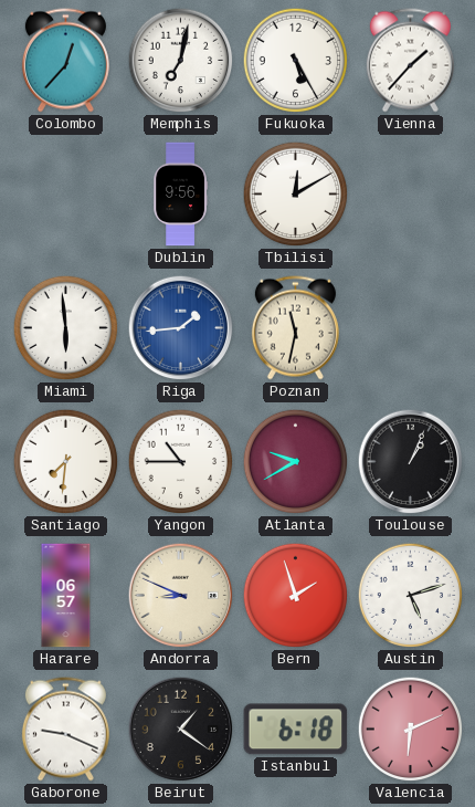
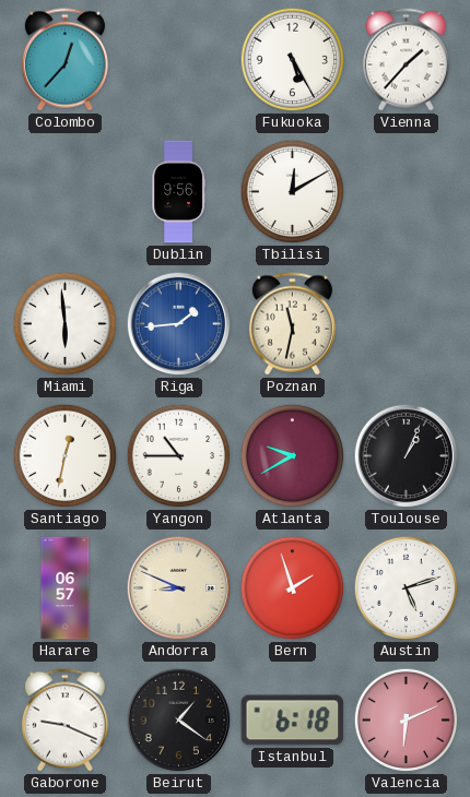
Memphis: 7:02 -> none (181, 61)
Santiago: 7:31 -> 12:32 (66, 456)
